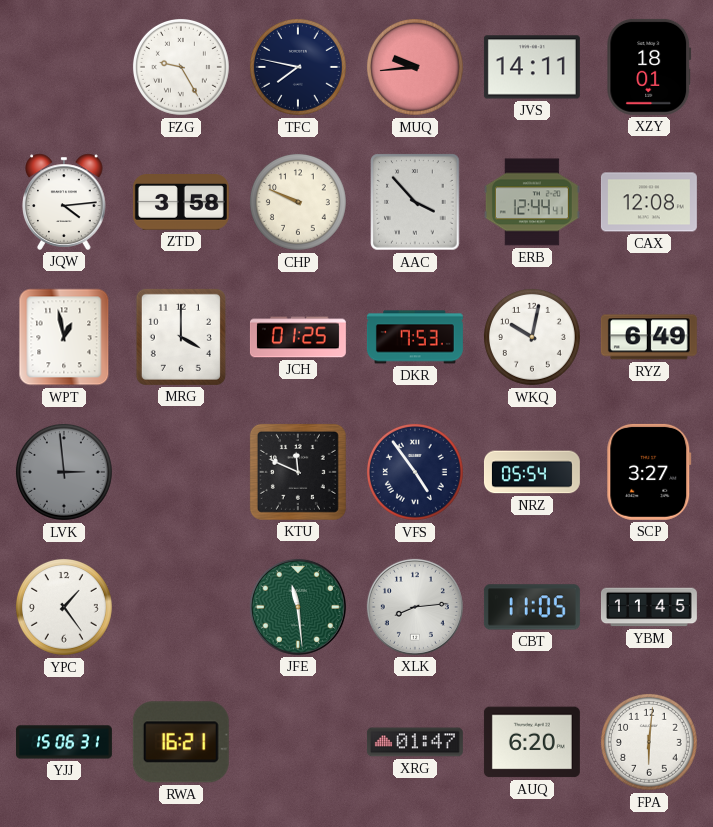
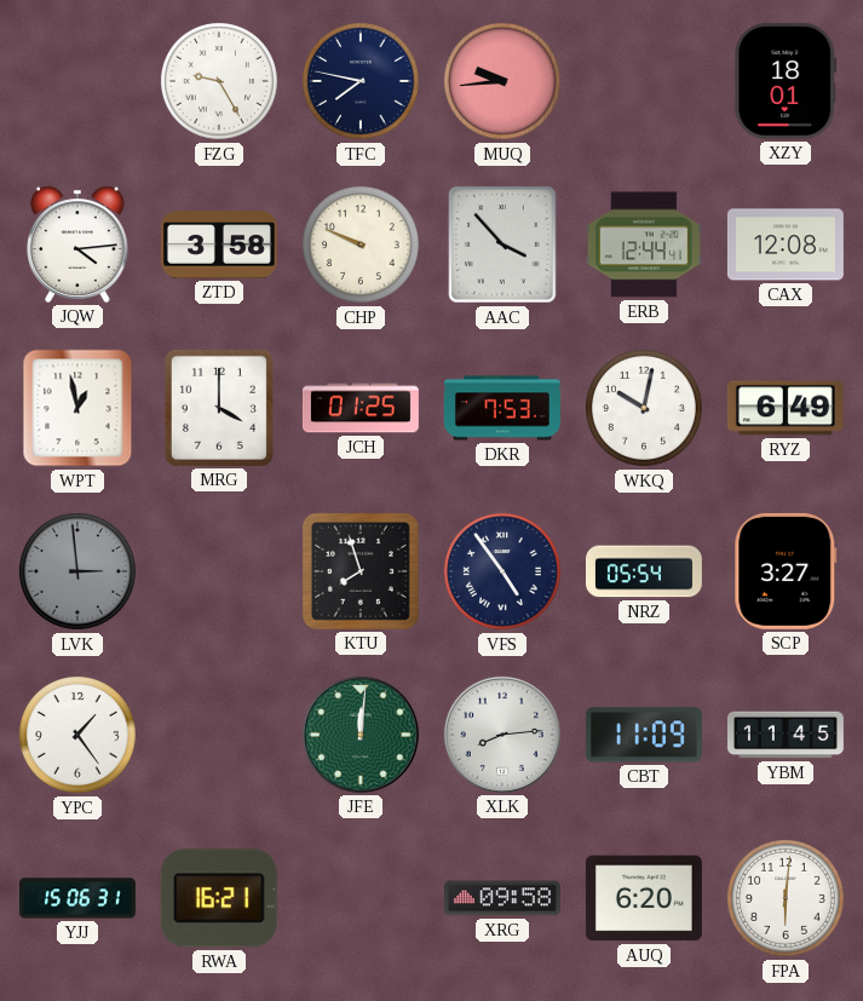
JVS: 14:11 -> none (532, 67)
KTU: 11:49 -> 7:57 (361, 571)
JFE: 11:29 -> 12:01 (361, 735)
CBT: 11:05 -> 11:09 (644, 735)
XRG: 01:47 -> 09:58 (502, 898)
